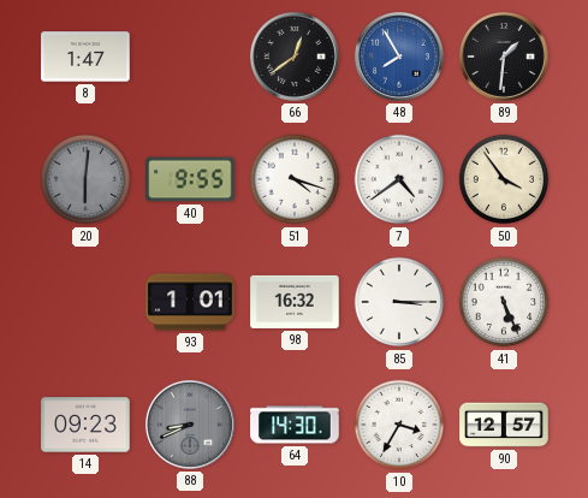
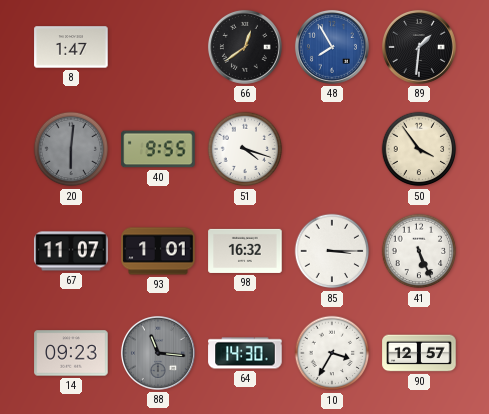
7: 4:39 -> none (399, 179)
67: none -> 11:07 (71, 251)
88: 8:41 -> 11:16 (158, 353)
